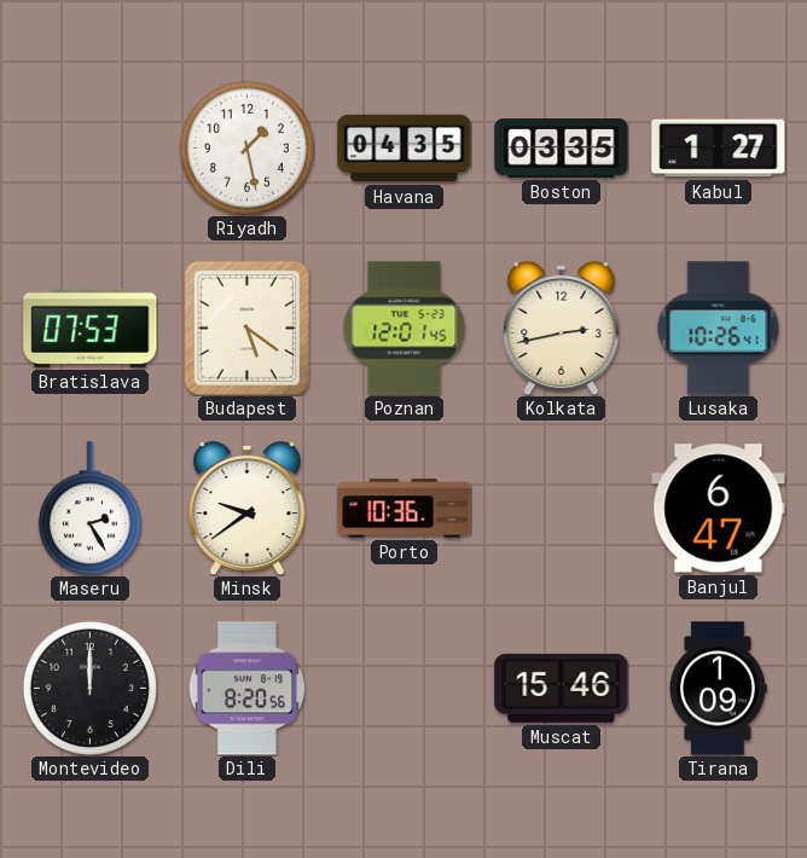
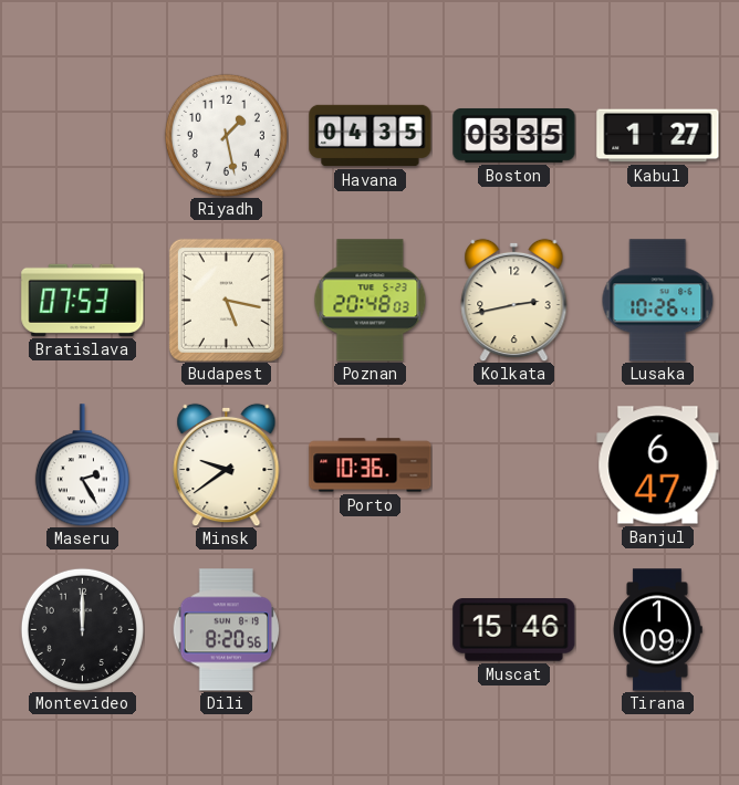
Budapest: 5:21 -> 5:17 (226, 300)
Poznan: 12:01 -> 20:48 (371, 301)
